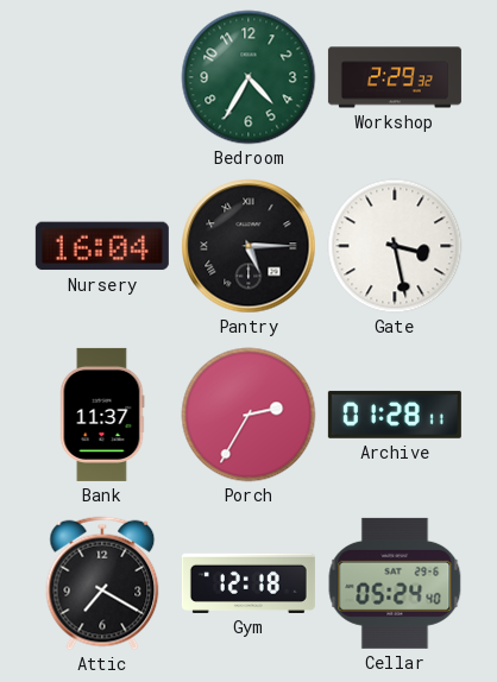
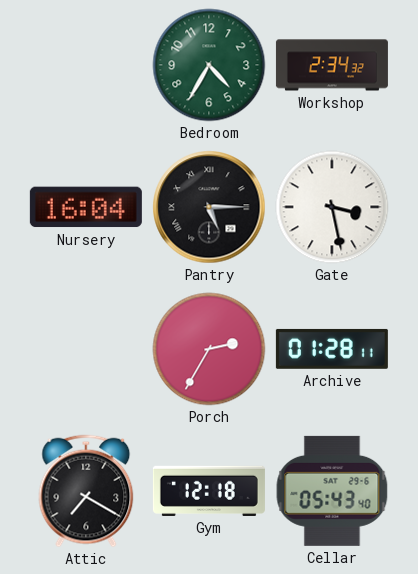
Workshop: 2:29 -> 2:34 (332, 65)
Bank: 11:37 -> none (102, 415)
Cellar: 05:24 -> 05:43 (332, 491)
